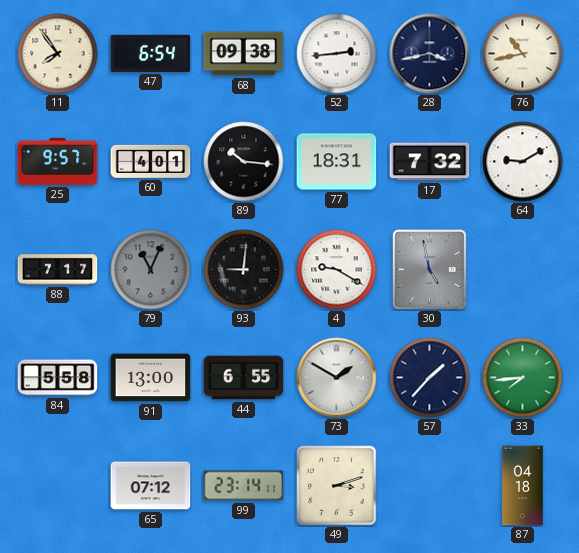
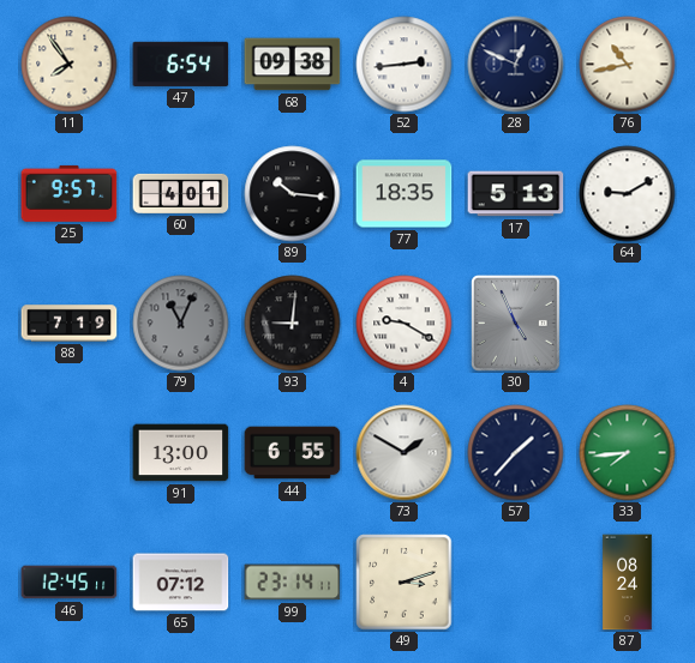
28: 3:43 -> 12:49 (516, 65)
77: 18:31 -> 18:35 (405, 194)
17: 7:32 -> 5:13 (516, 194)
88: 7:17 -> 7:19 (70, 324)
30: 4:58 -> 4:56 (516, 324)
84: 5:58 -> none (58, 378)
46: none -> 12:45 (70, 583)
87: 04:18 -> 08:24 (628, 583)
